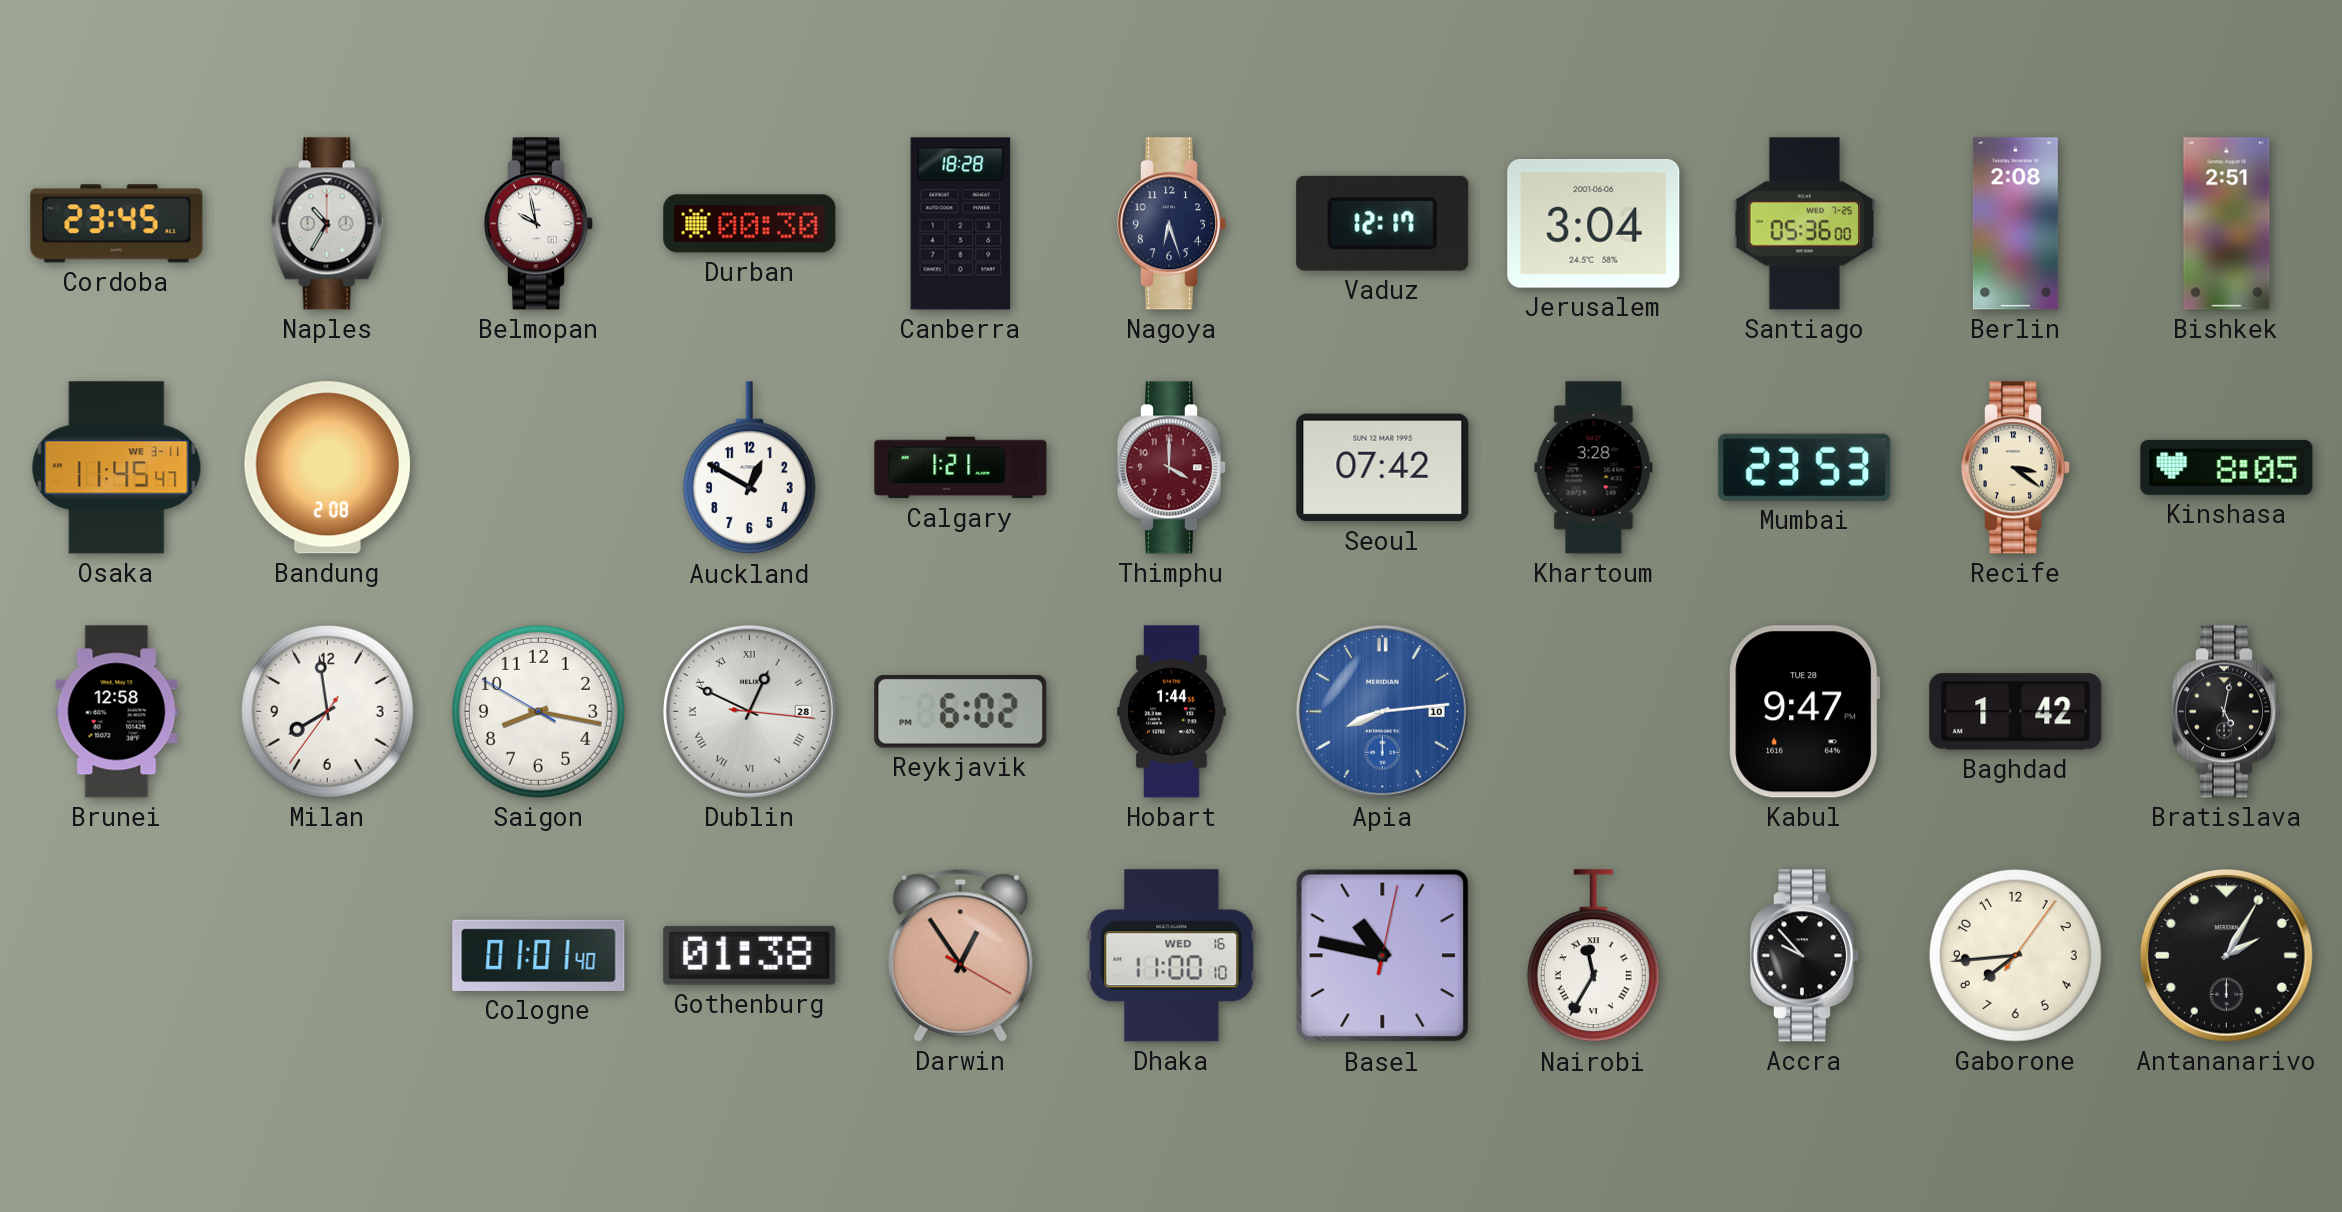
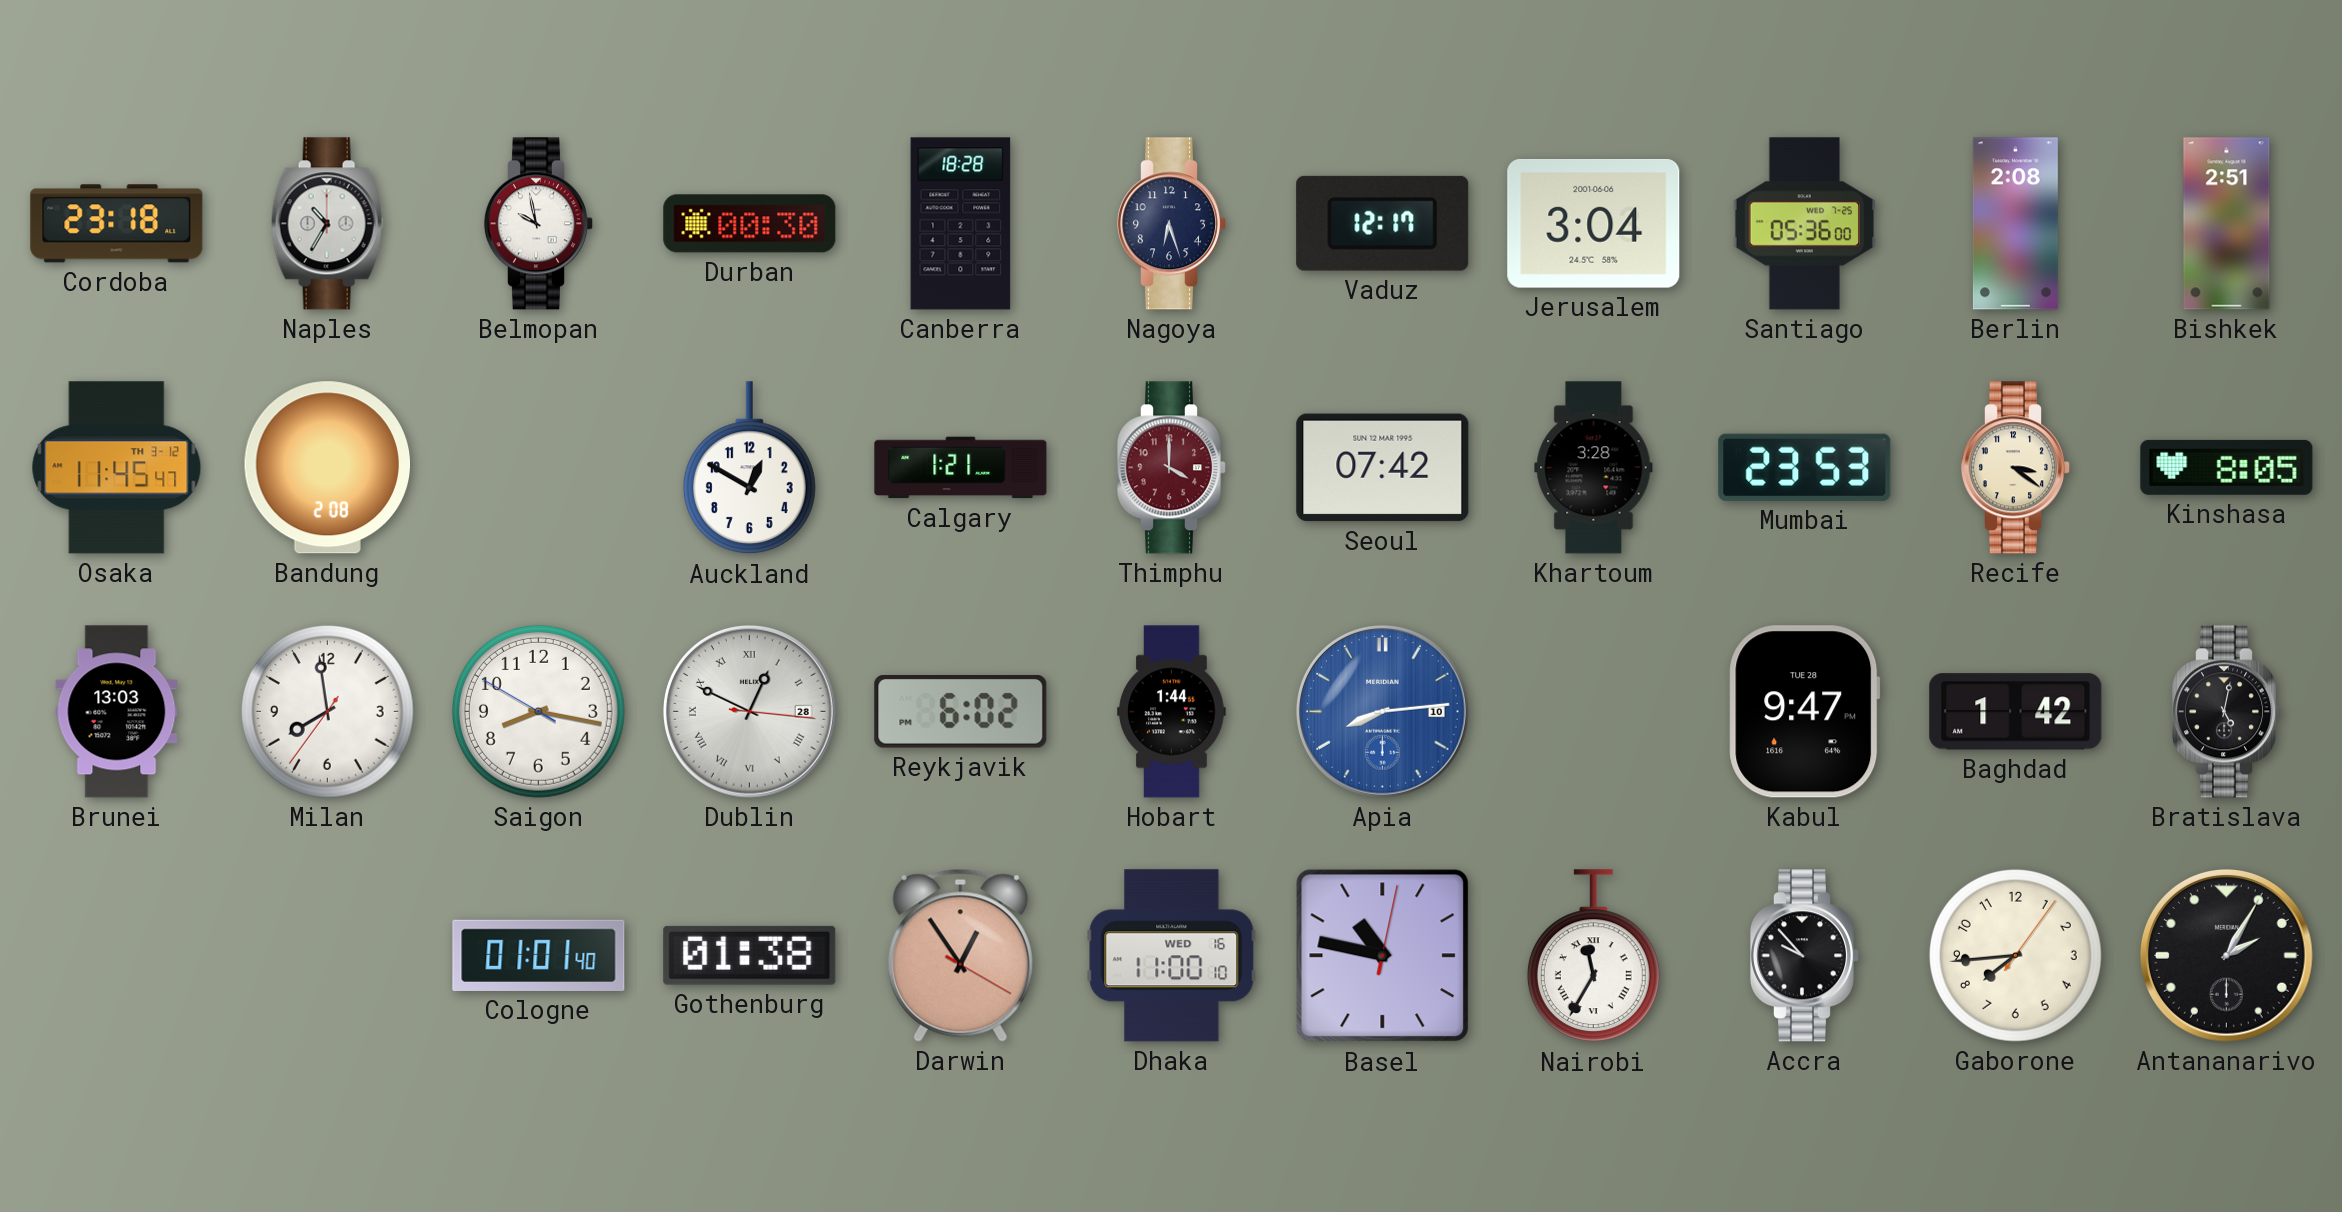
Cordoba: 23:45 -> 23:18 (117, 224)
Osaka date: WE 3-11 -> TH 3-12 (117, 468)
Brunei: 12:58 -> 13:03 (117, 712)
